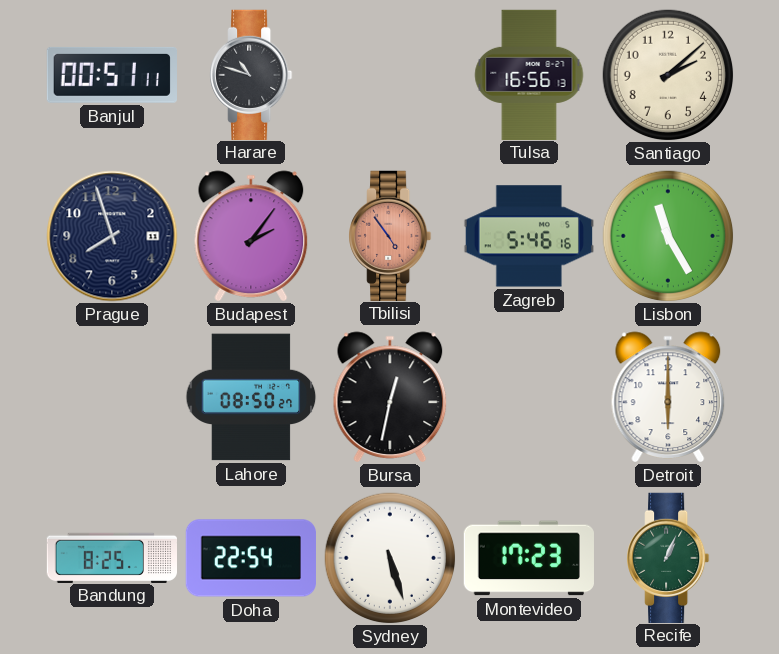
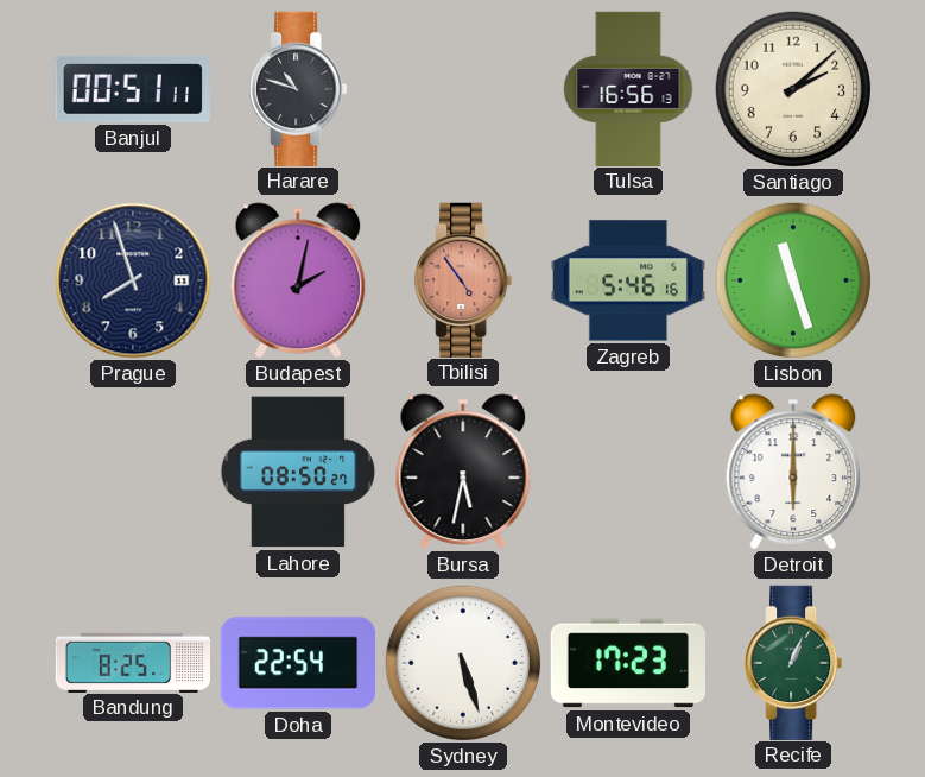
Budapest: 2:06 -> 2:02 (298, 280)
Lisbon: 11:25 -> 11:27 (793, 280)
Bursa: 12:32 -> 5:32 (463, 472)
